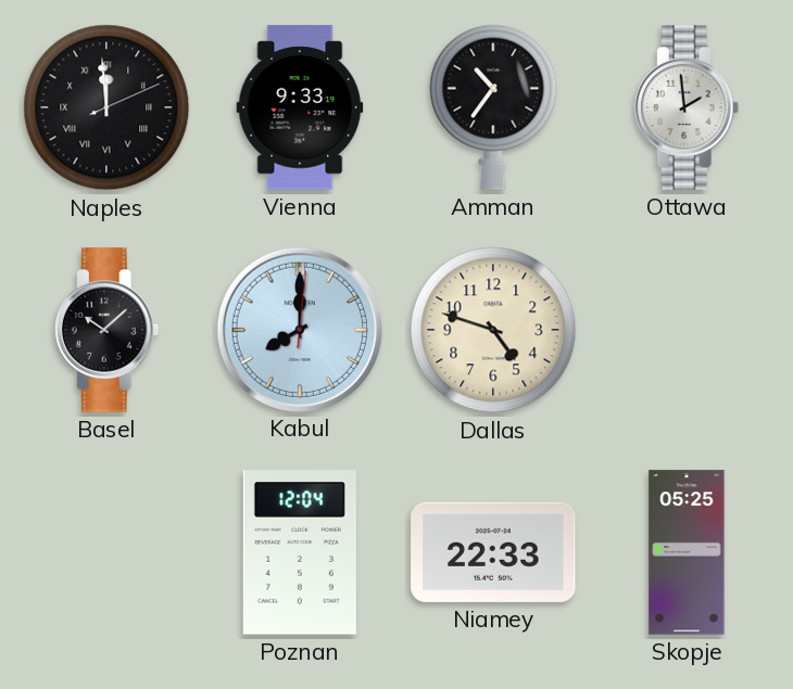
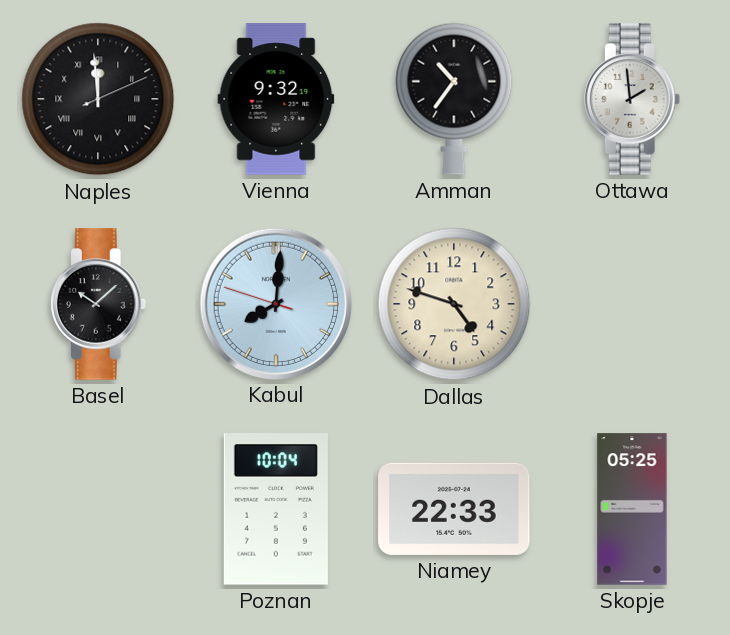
Vienna: 9:33 -> 9:32 (276, 99)
Kabul: 8:00:01 -> 8:00:48 (275, 303)
Poznan: 12:04 -> 10:04 (276, 509)
